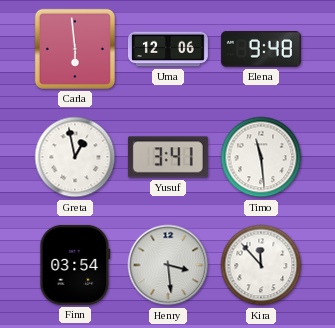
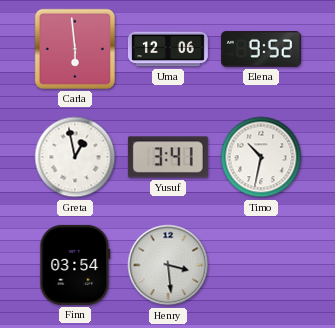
Elena: 9:48 -> 9:52 (261, 49)
Timo: 11:29 -> 10:32 (261, 157)
Kira: 11:53 -> none (261, 265)
